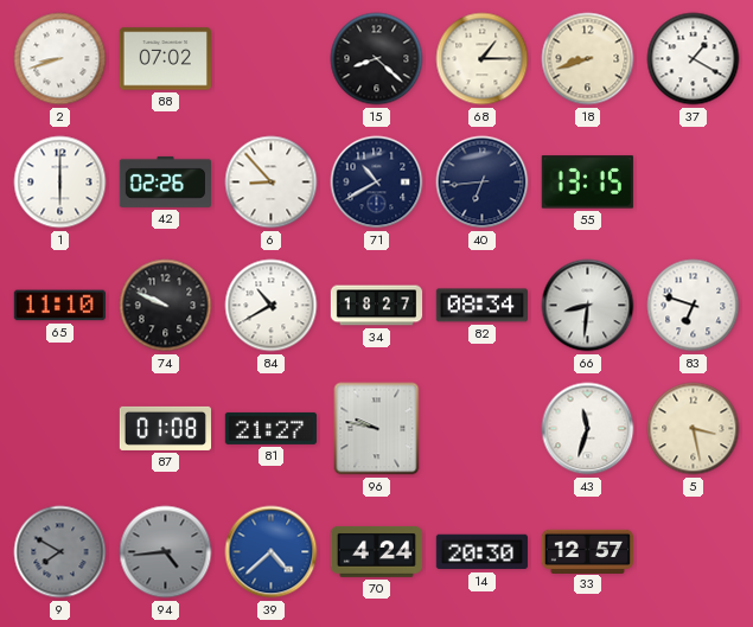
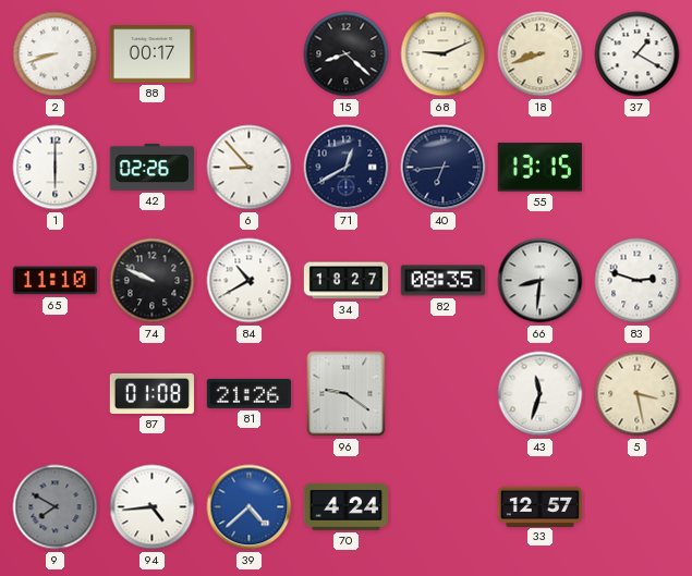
88: 07:02 -> 00:17 (151, 54)
68: 1:15 -> 9:11 (444, 54)
71: 10:40 -> 12:40 (347, 168)
82: 08:34 -> 08:35 (442, 281)
83: 6:48 -> 2:48 (638, 281)
81: 21:27 -> 21:26 (248, 393)
96: 9:47 -> 9:21 (347, 394)
94 dial: grey -> white (153, 507)
14: 20:30 -> none (481, 552)
